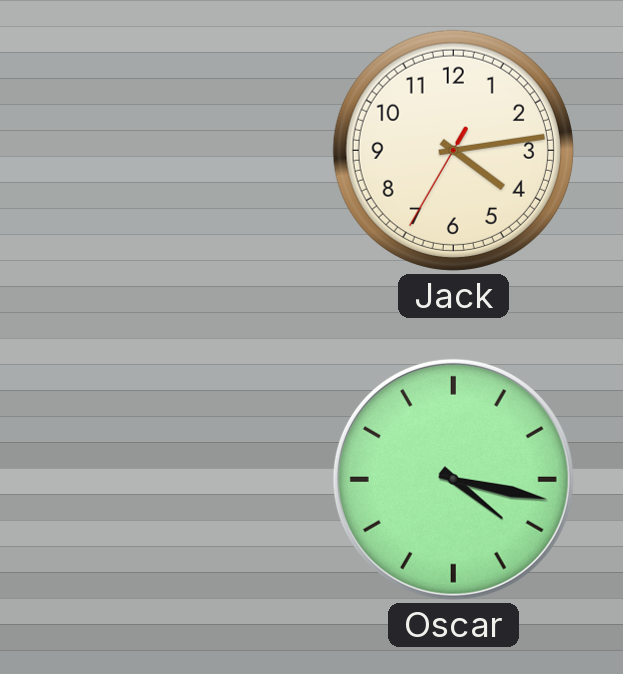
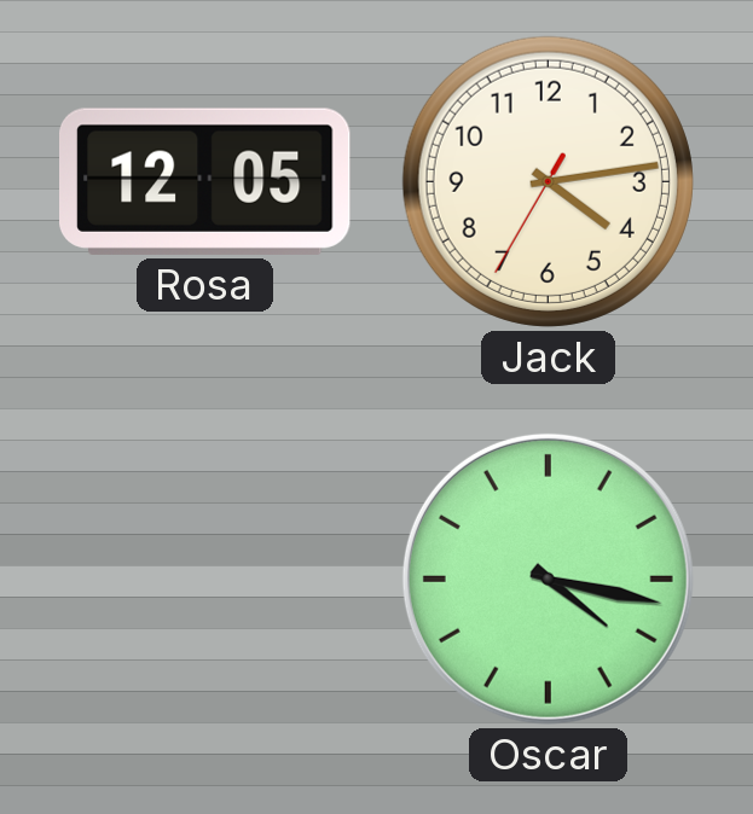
Rosa: none -> 12:05 (205, 181)
